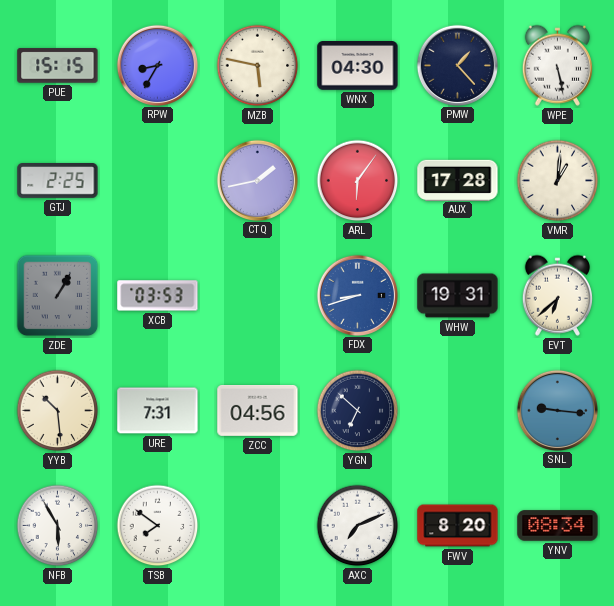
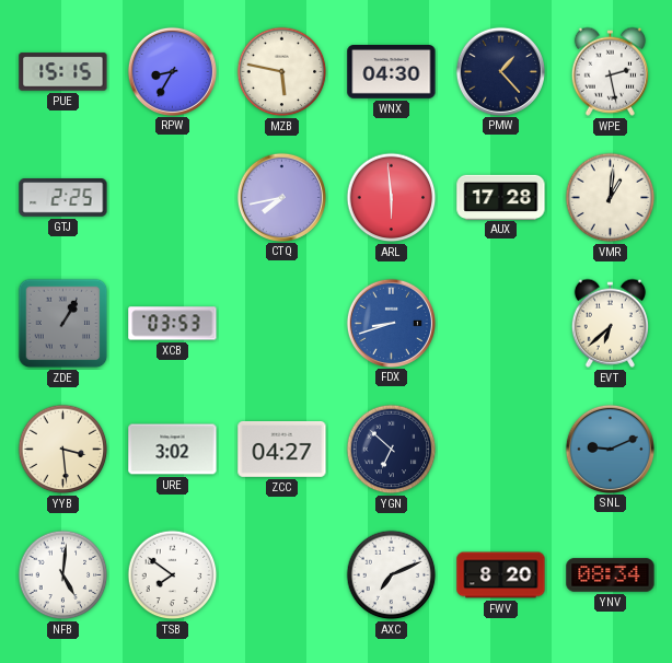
WPE: 5:28 -> 2:28 (610, 71)
CTQ: 1:43 -> 7:43 (281, 197)
ARL: 6:06 -> 5:59 (392, 198)
WHW: 19:31 -> none (458, 296)
YYB: 10:29 -> 3:29 (63, 450)
URE: 7:31 -> 3:02 (173, 450)
ZCC: 04:56 -> 04:27 (282, 450)
SNL: 9:16 -> 9:11 (610, 449)
NFB: 5:55 -> 5:01 (63, 575)
